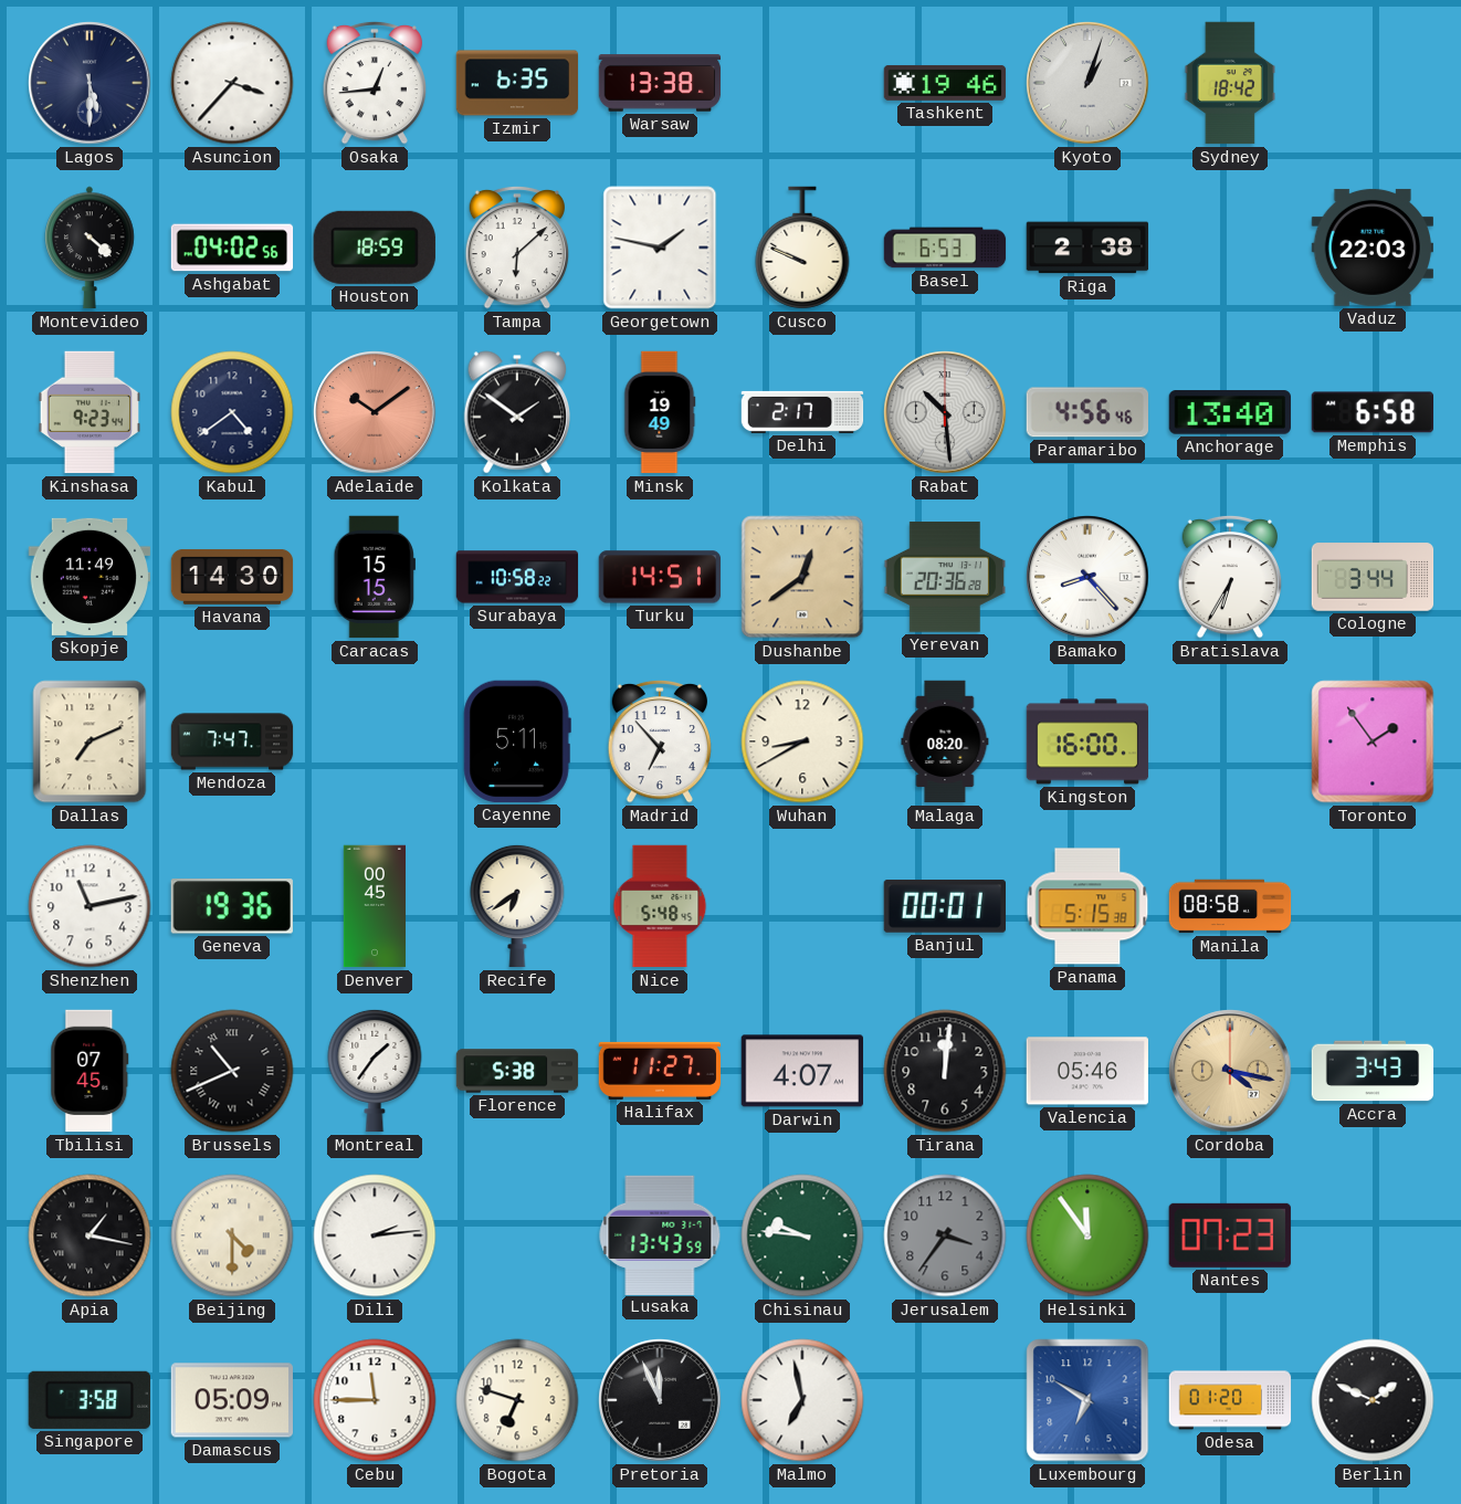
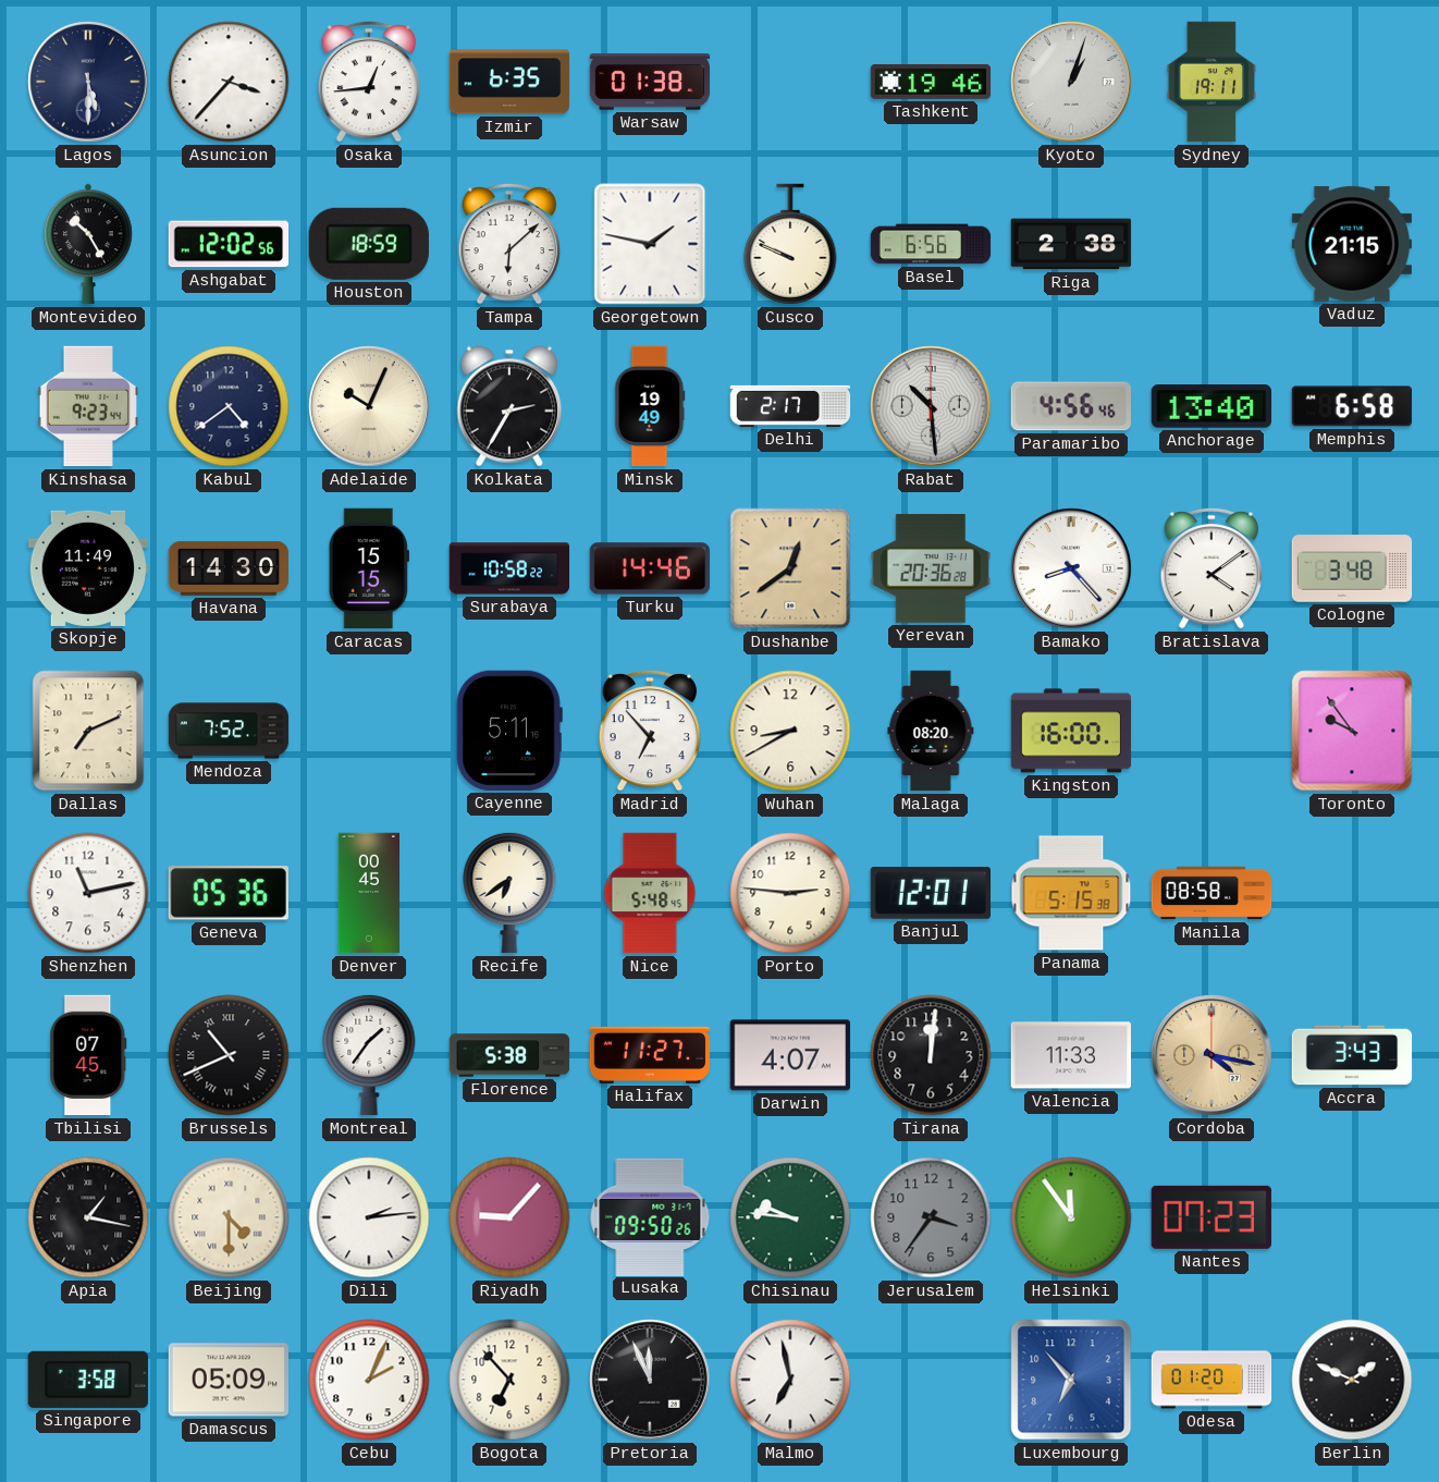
Warsaw: 13:38 -> 01:38 (650, 82)
Sydney: 18:42 -> 19:11 (1210, 82)
Montevideo: 4:22 -> 10:25 (88, 244)
Ashgabat: 04:02 -> 12:02 (229, 244)
Basel: 6:53 -> 6:56 (931, 244)
Vaduz: 22:03 -> 21:15 (1351, 244)
Adelaide: 10:09 -> 10:04 (369, 406)
Adelaide dial: salmon -> cream (369, 406)
Kolkata: 1:51 -> 2:35 (508, 406)
Turku: 14:51 -> 14:46 (650, 568)
Bratislava: 6:35 -> 4:09 (1212, 568)
Cologne: 3:44 -> 3:48 (1352, 568)
Mendoza: 7:47 -> 7:52 (229, 731)
Toronto: 1:54 -> 9:54 (1352, 731)
Geneva: 19:36 -> 05:36 (229, 893)
Porto: none -> 2:46 (790, 893)
Banjul: 00:01 -> 12:01 (930, 893)
Valencia: 05:46 -> 11:33 (1071, 1055)
Riyadh: none -> 9:07 (509, 1217)
Lusaka: 13:43 -> 09:50 (650, 1216)
Cebu: 11:45 -> 2:04 (369, 1380)
Bogota: 6:48 -> 6:53 (509, 1380)
Luxembourg: 6:50 -> 6:53 (1071, 1380)
